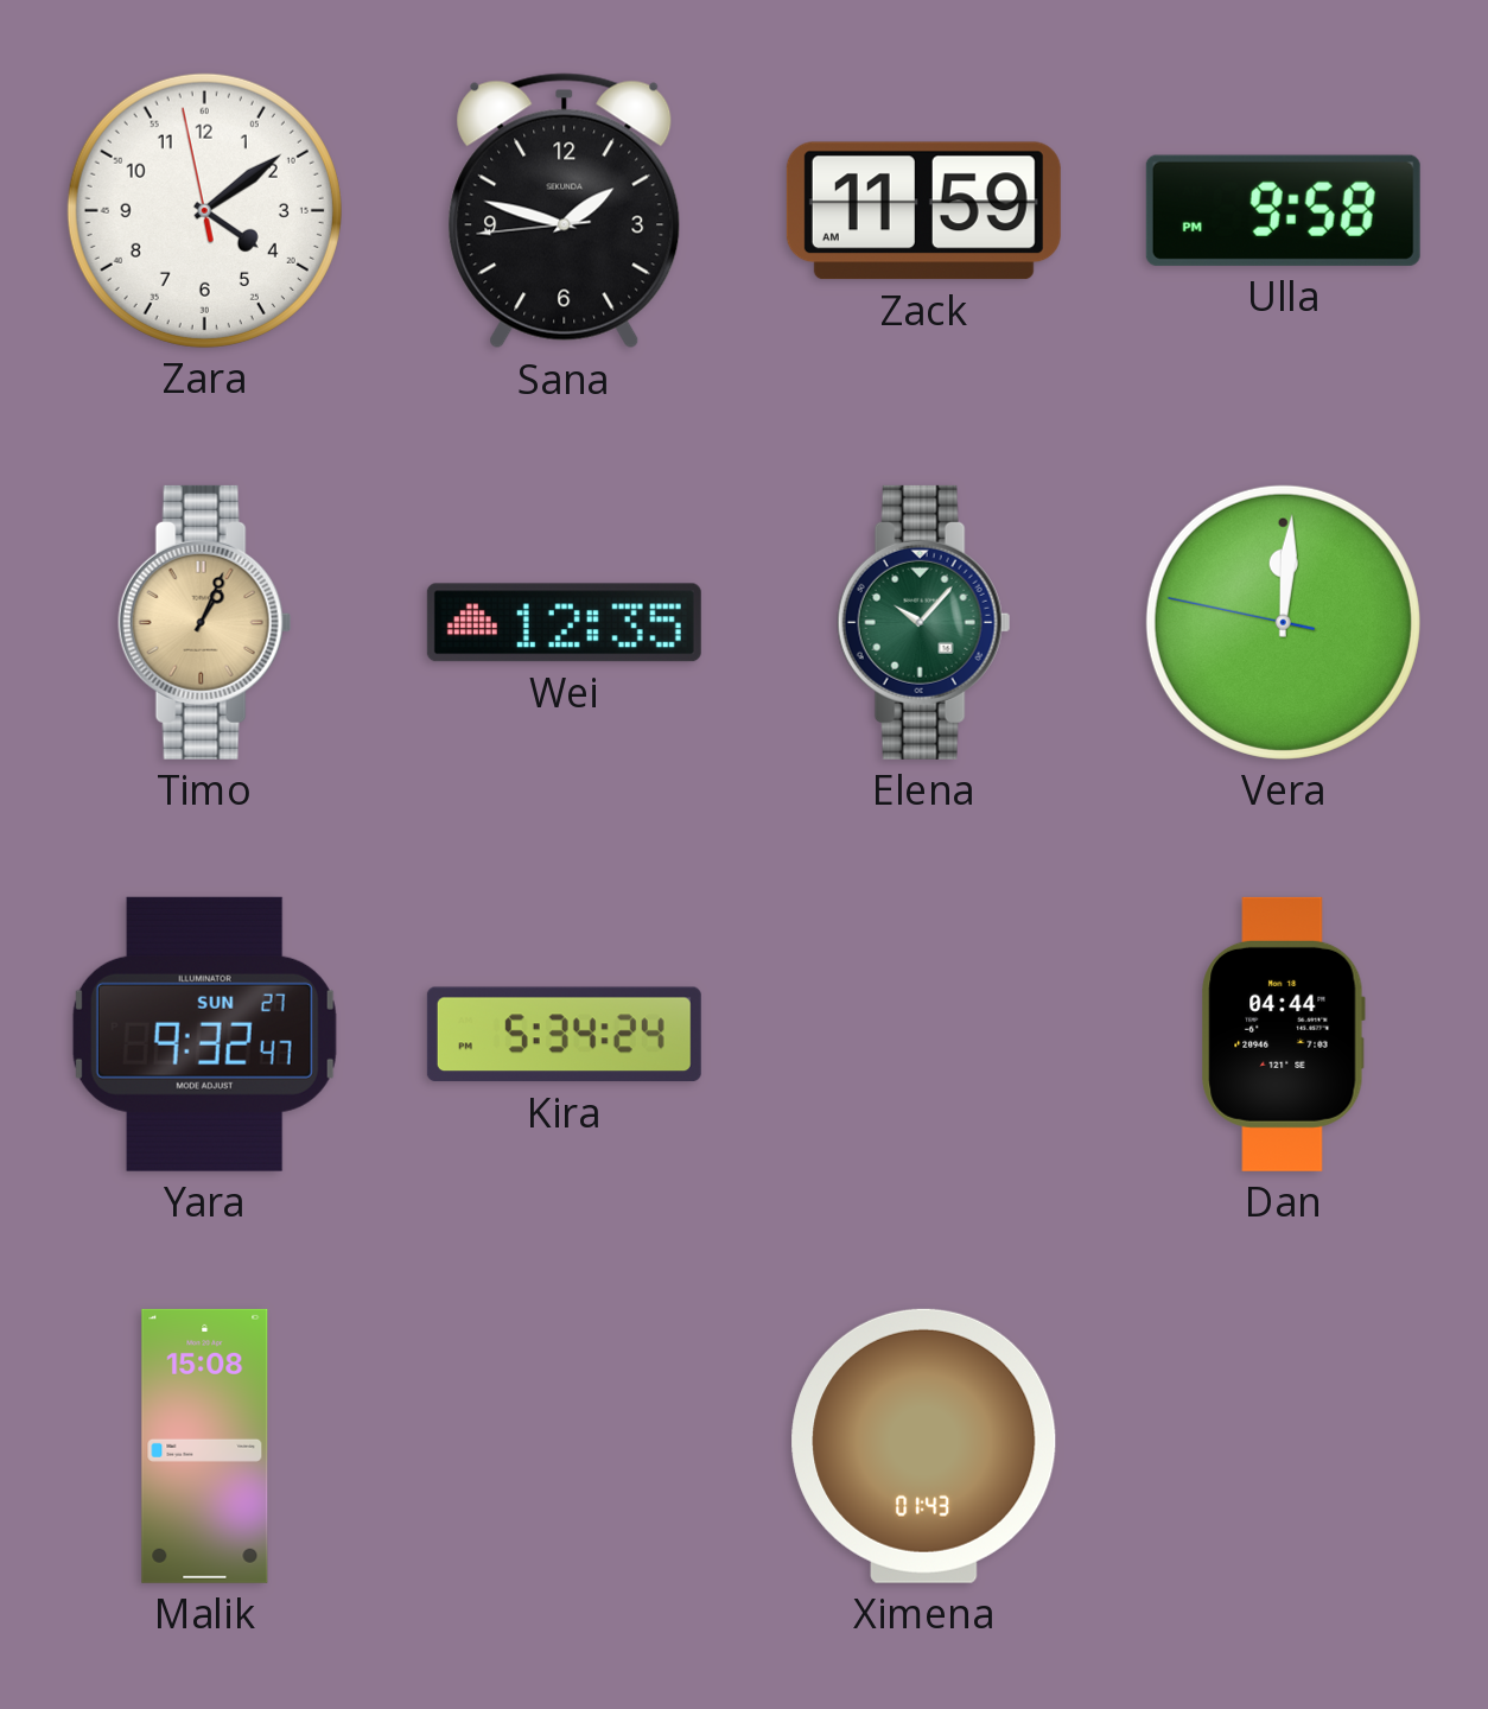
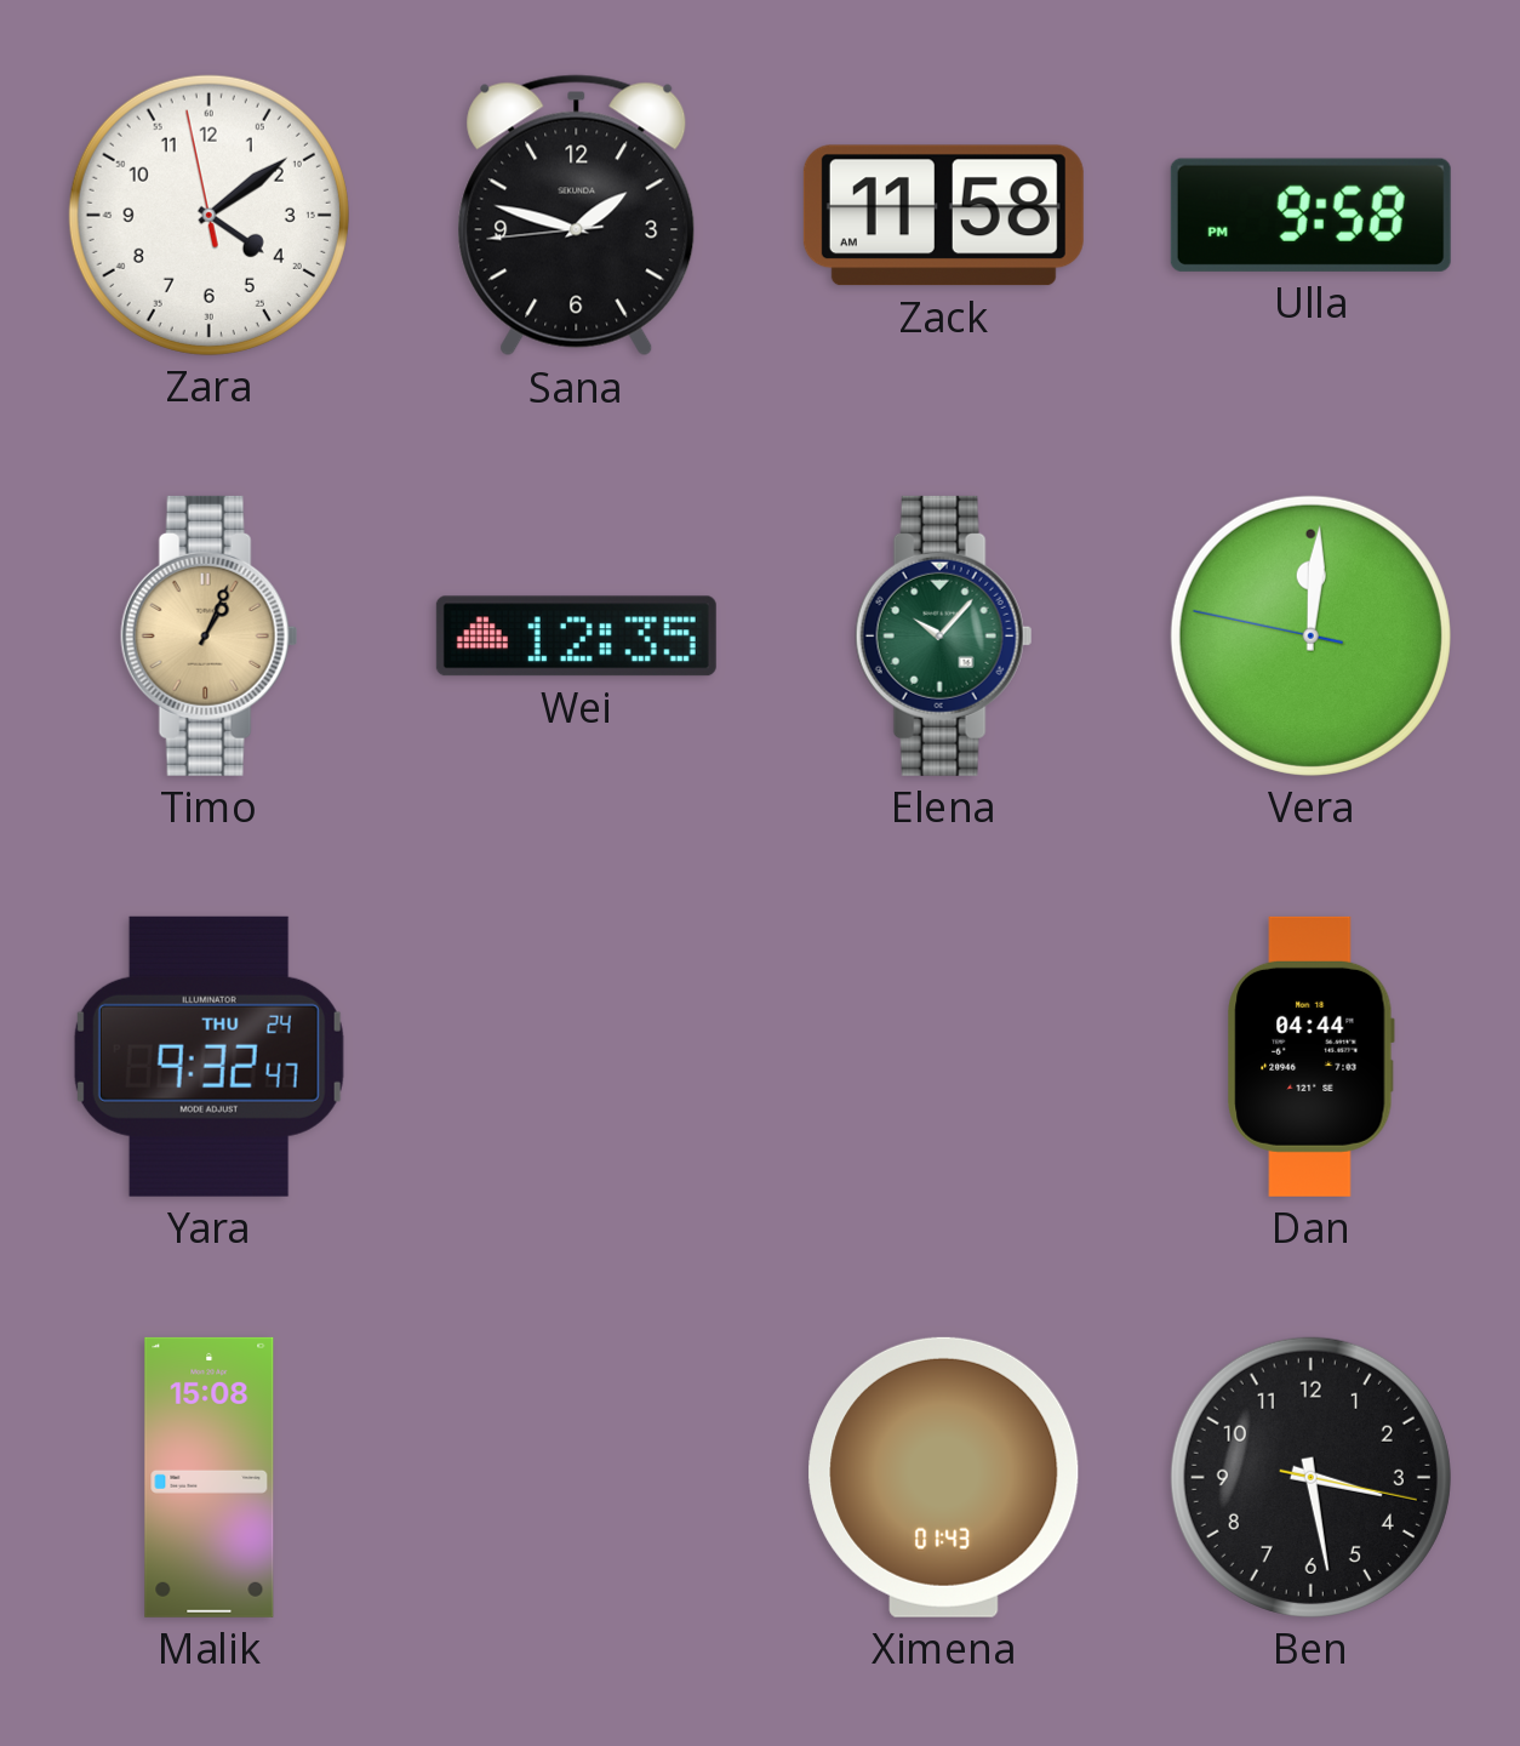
Zack: 11:59 -> 11:58 (943, 216)
Yara date: SUN 27 -> THU 24 (208, 1056)
Kira: 5:34 -> none (564, 1035)
Ben: none -> 3:28 (1310, 1477)
